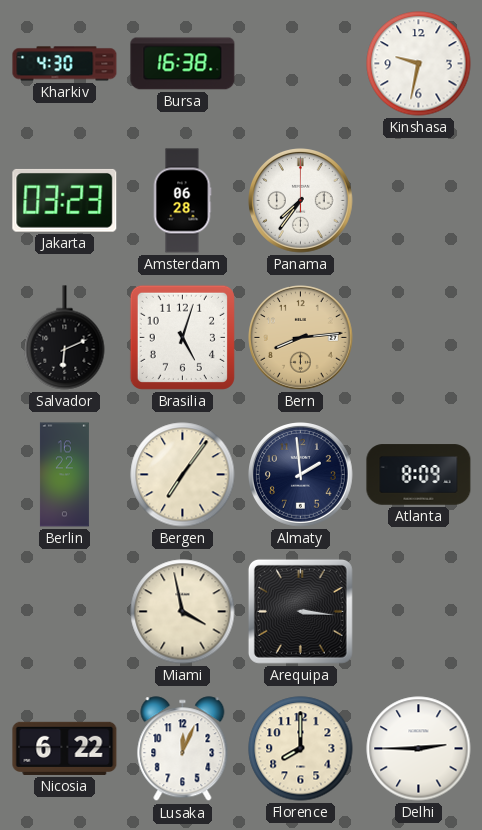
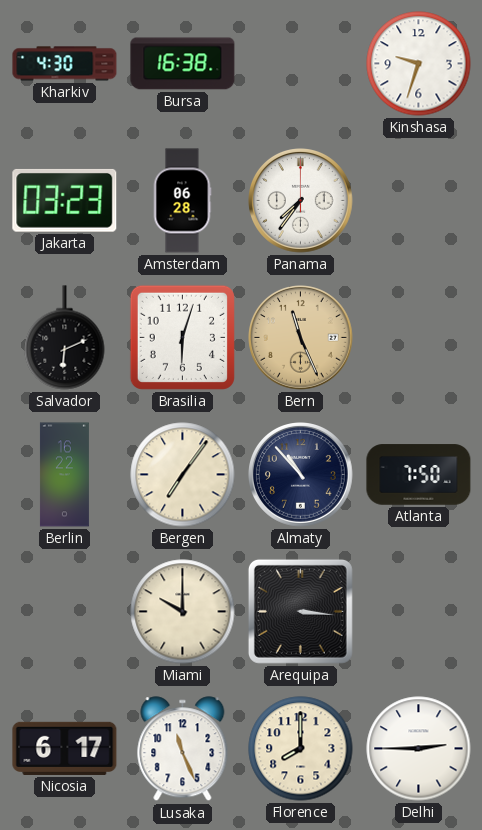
Kinshasa: 9:32 -> 9:33 (419, 64)
Brasilia: 5:03 -> 6:03 (182, 337)
Bern: 8:14 -> 11:26 (301, 338)
Almaty: 1:59 -> 10:53 (301, 475)
Atlanta: 8:09 -> 7:50 (419, 475)
Miami: 3:58 -> 10:00 (183, 612)
Nicosia: 6:22 -> 6:17 (65, 748)
Lusaka: 12:04 -> 11:26 (183, 749)
